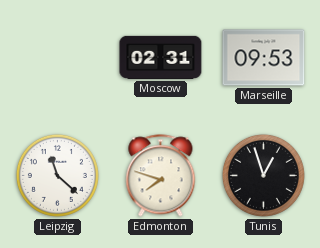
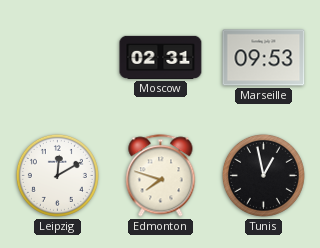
Leipzig: 11:22 -> 12:10 (57, 175)
Tunis: 12:57 -> 12:58 (263, 175)
